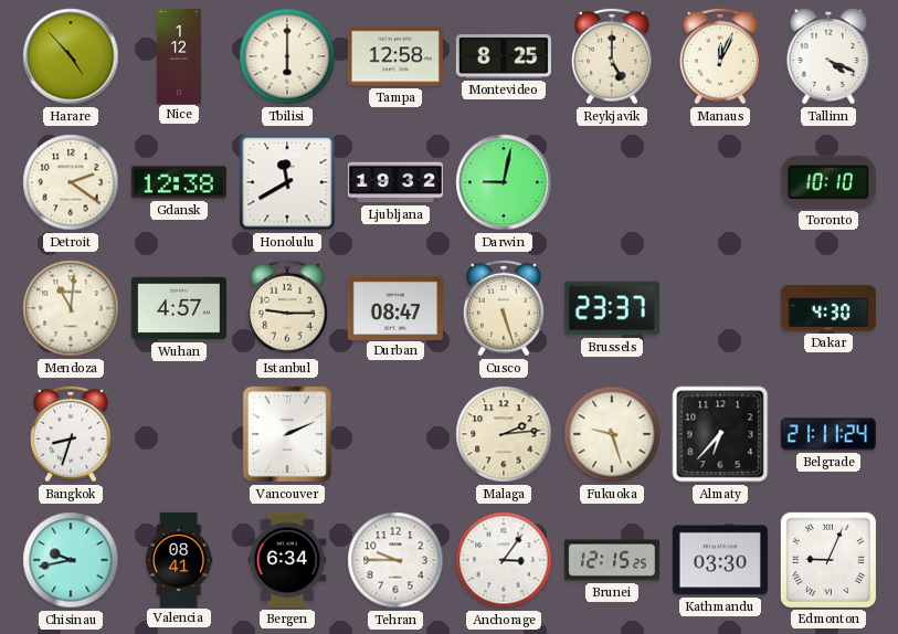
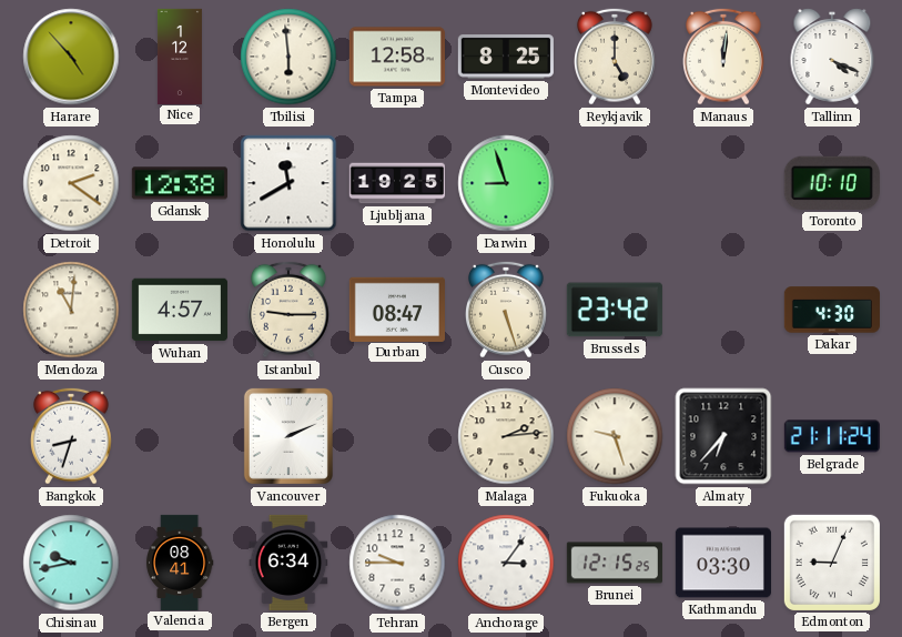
Tbilisi: 6:00 -> 5:59 (288, 57)
Manaus: 12:04 -> 12:01 (724, 57)
Ljubljana: 19:32 -> 19:25 (397, 183)
Darwin: 9:02 -> 8:57 (506, 183)
Brussels: 23:37 -> 23:42 (615, 310)
